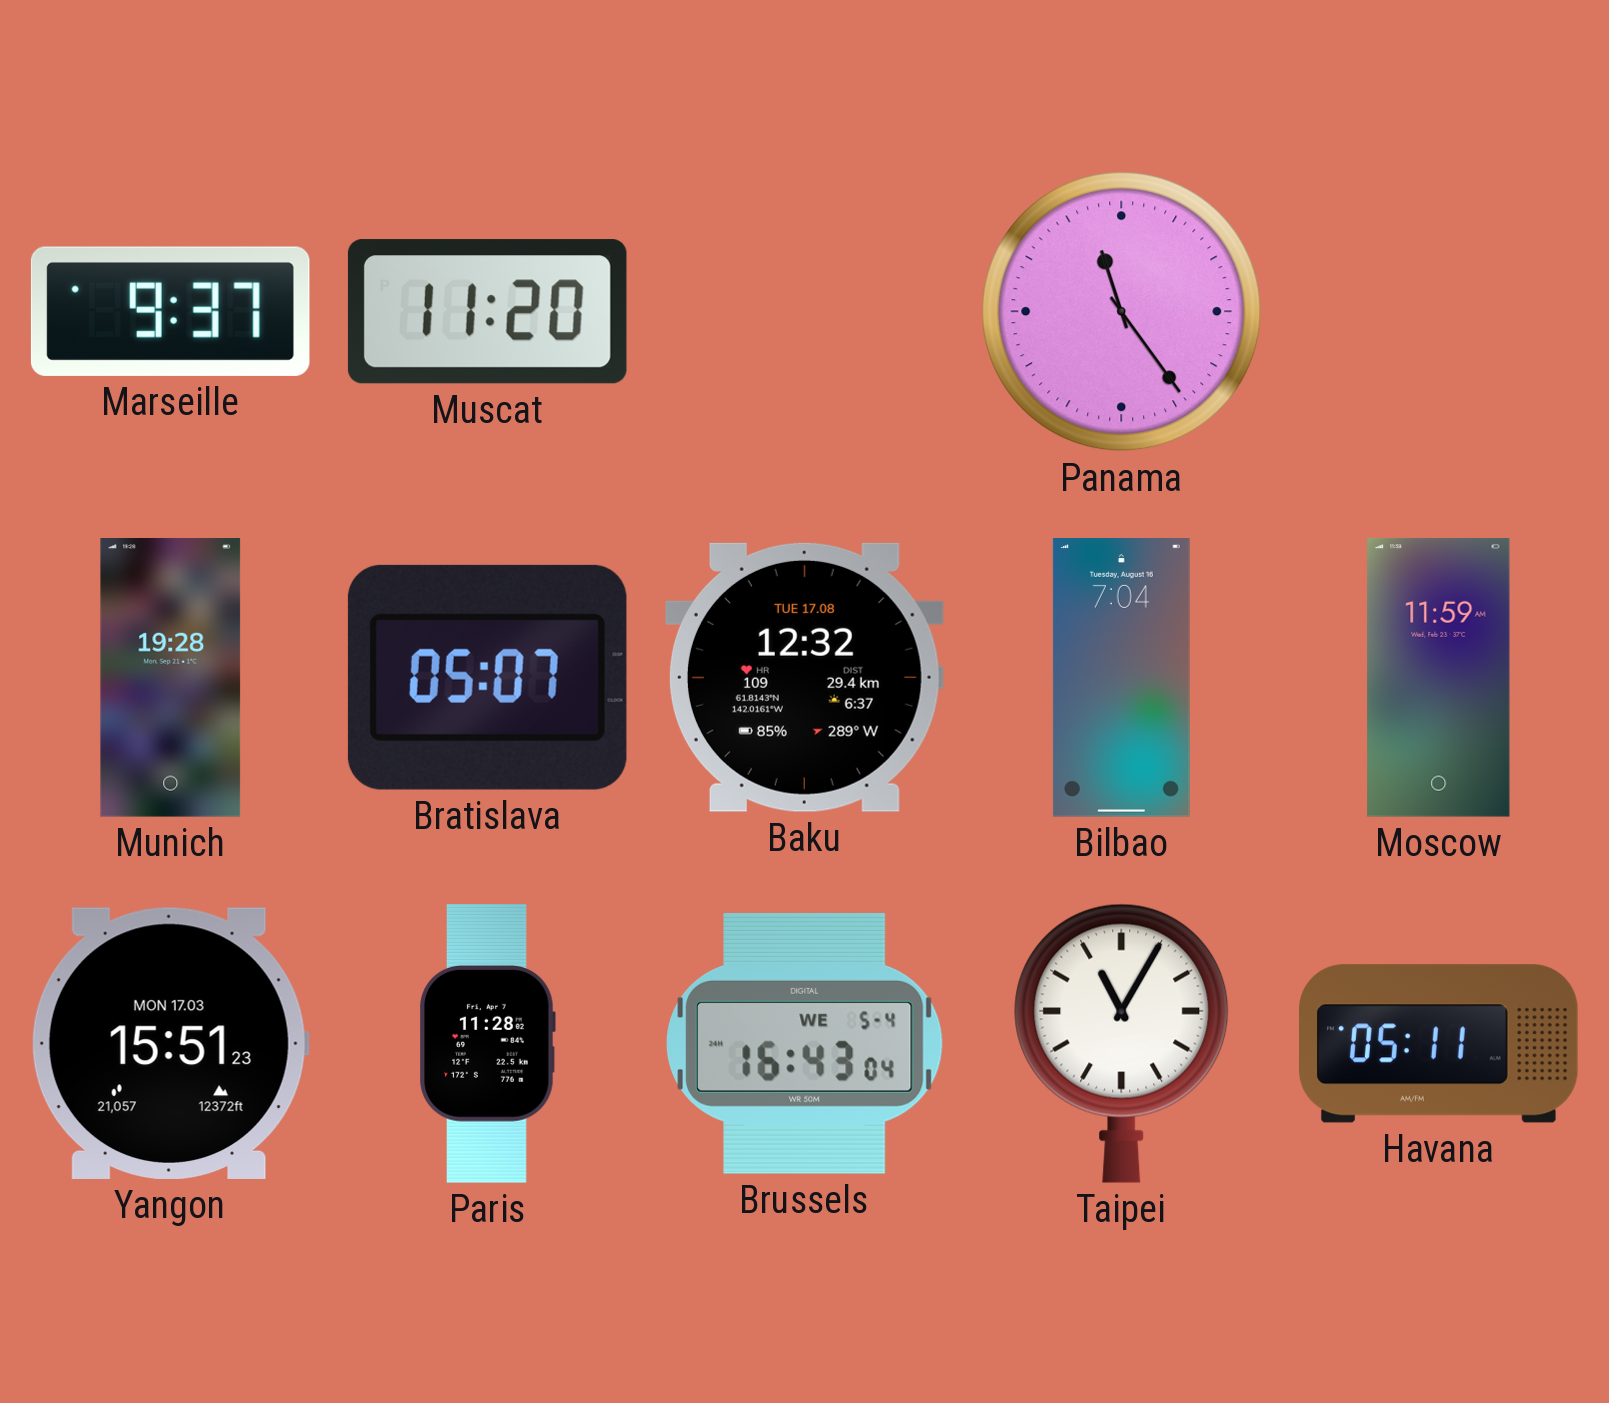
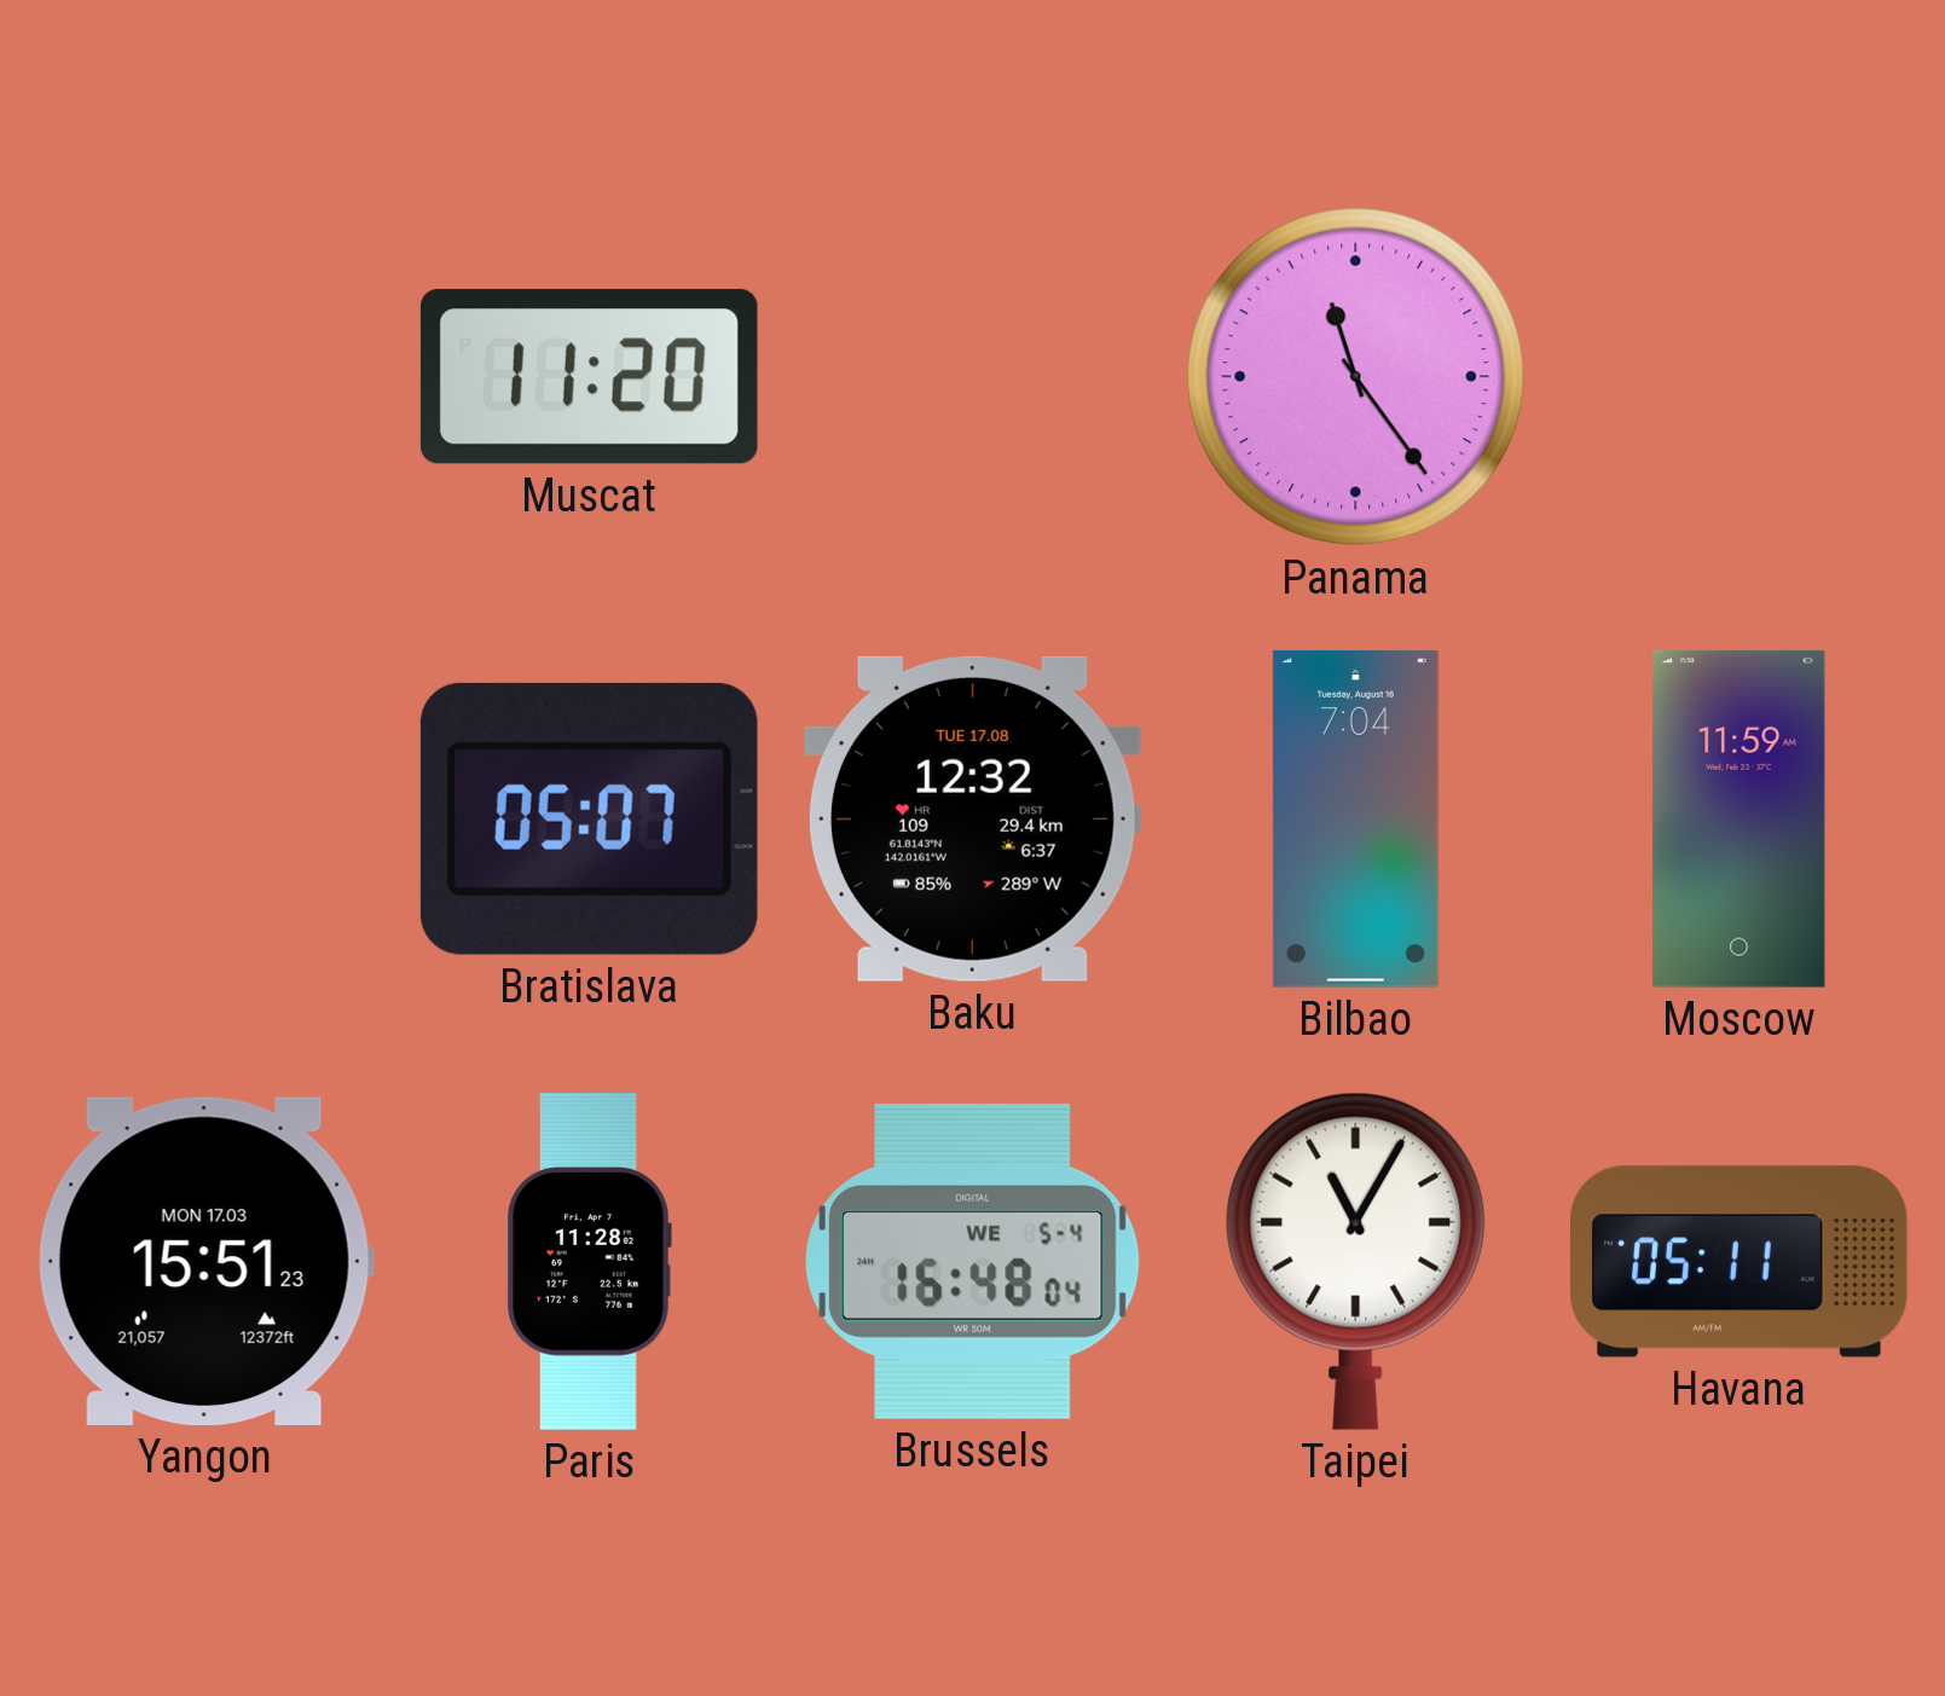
Marseille: 9:37 -> none (170, 311)
Munich: 19:28 -> none (171, 678)
Brussels: 16:43 -> 16:48 (973, 1261)
